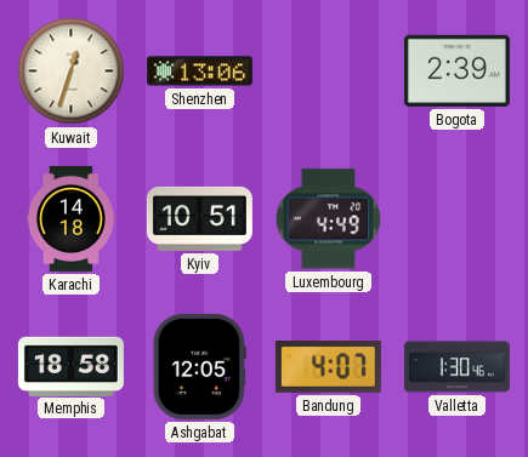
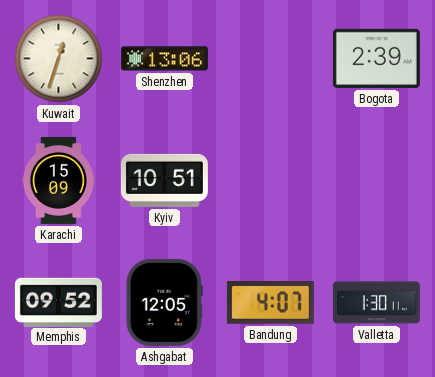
Karachi: 14:18 -> 15:09 (58, 180)
Luxembourg: 4:49 -> none (329, 219)
Memphis: 18:58 -> 09:52 (58, 302)
Valletta: 1:30:46 -> 1:30:11 (376, 303)
